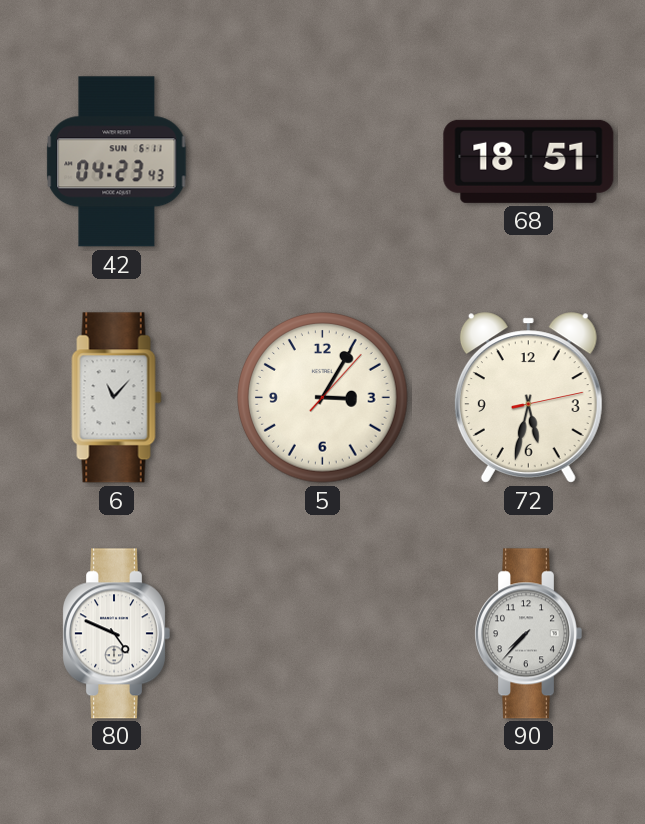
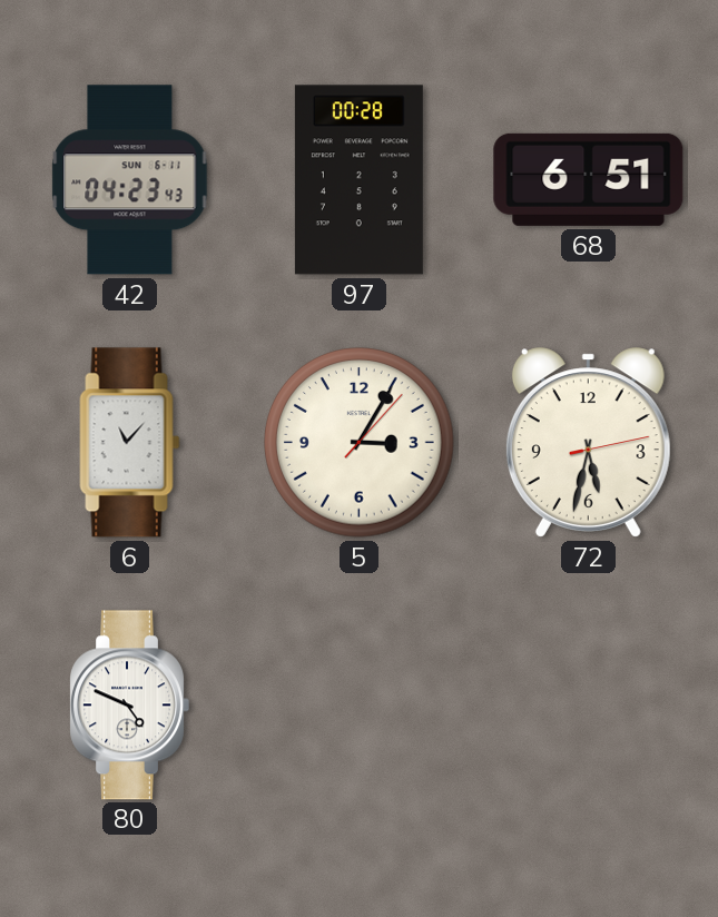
97: none -> 00:28 (358, 180)
68: 18:51 -> 6:51 (589, 179)
90: 7:37 -> none (528, 634)
